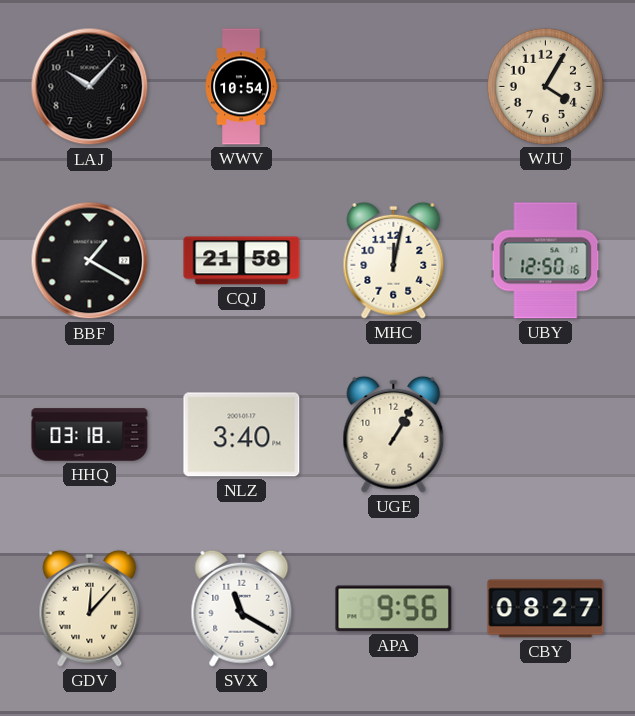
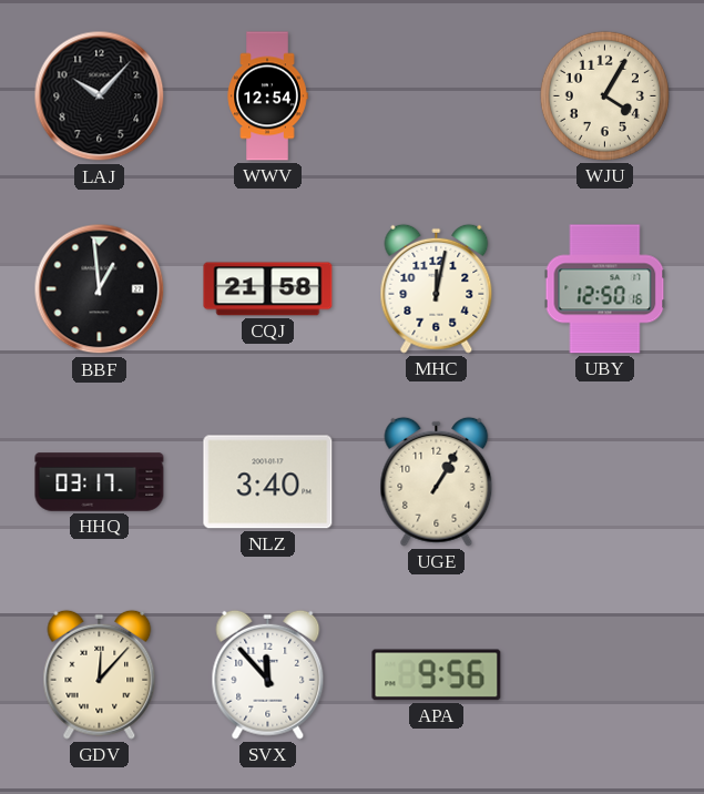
WWV: 10:54 -> 12:54 (267, 96)
BBF: 1:20 -> 12:59 (100, 289)
HHQ: 03:18 -> 03:17 (100, 482)
SVX: 11:20 -> 11:53 (268, 674)
CBY: 08:27 -> none (546, 609)
